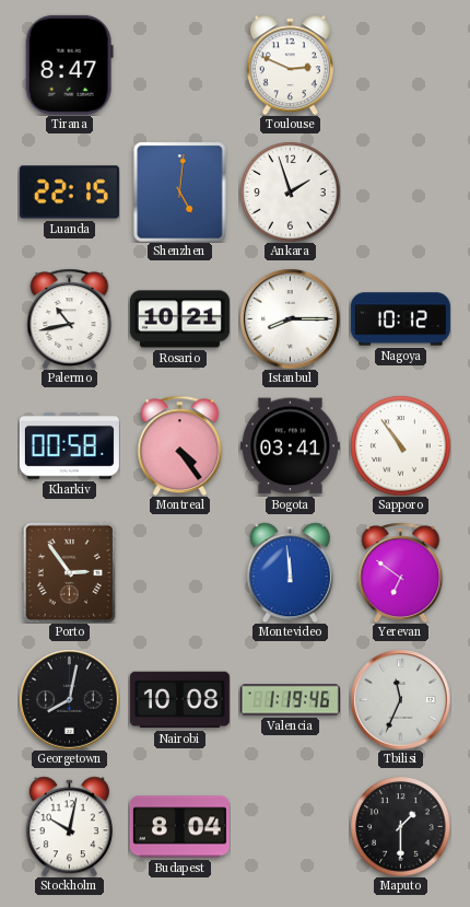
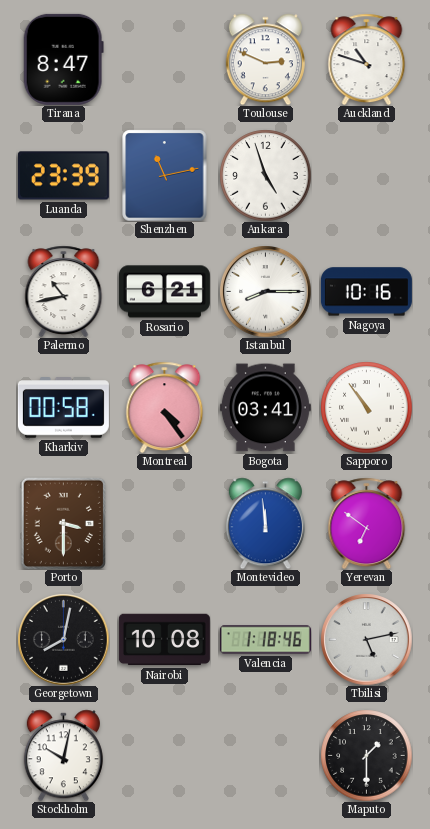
Auckland: none -> 10:48 (367, 59)
Luanda: 22:15 -> 23:39 (63, 176)
Shenzhen: 5:01 -> 11:13 (165, 175)
Ankara: 1:57 -> 4:57 (265, 175)
Rosario: 10:21 -> 6:21 (164, 292)
Nagoya: 10:12 -> 10:16 (366, 292)
Porto: 2:54 -> 3:30 (63, 523)
Valencia: 1:19 -> 1:18 (265, 640)
Tbilisi: 11:34 -> 5:13 (366, 639)
Budapest: 8:04 -> none (179, 827)
